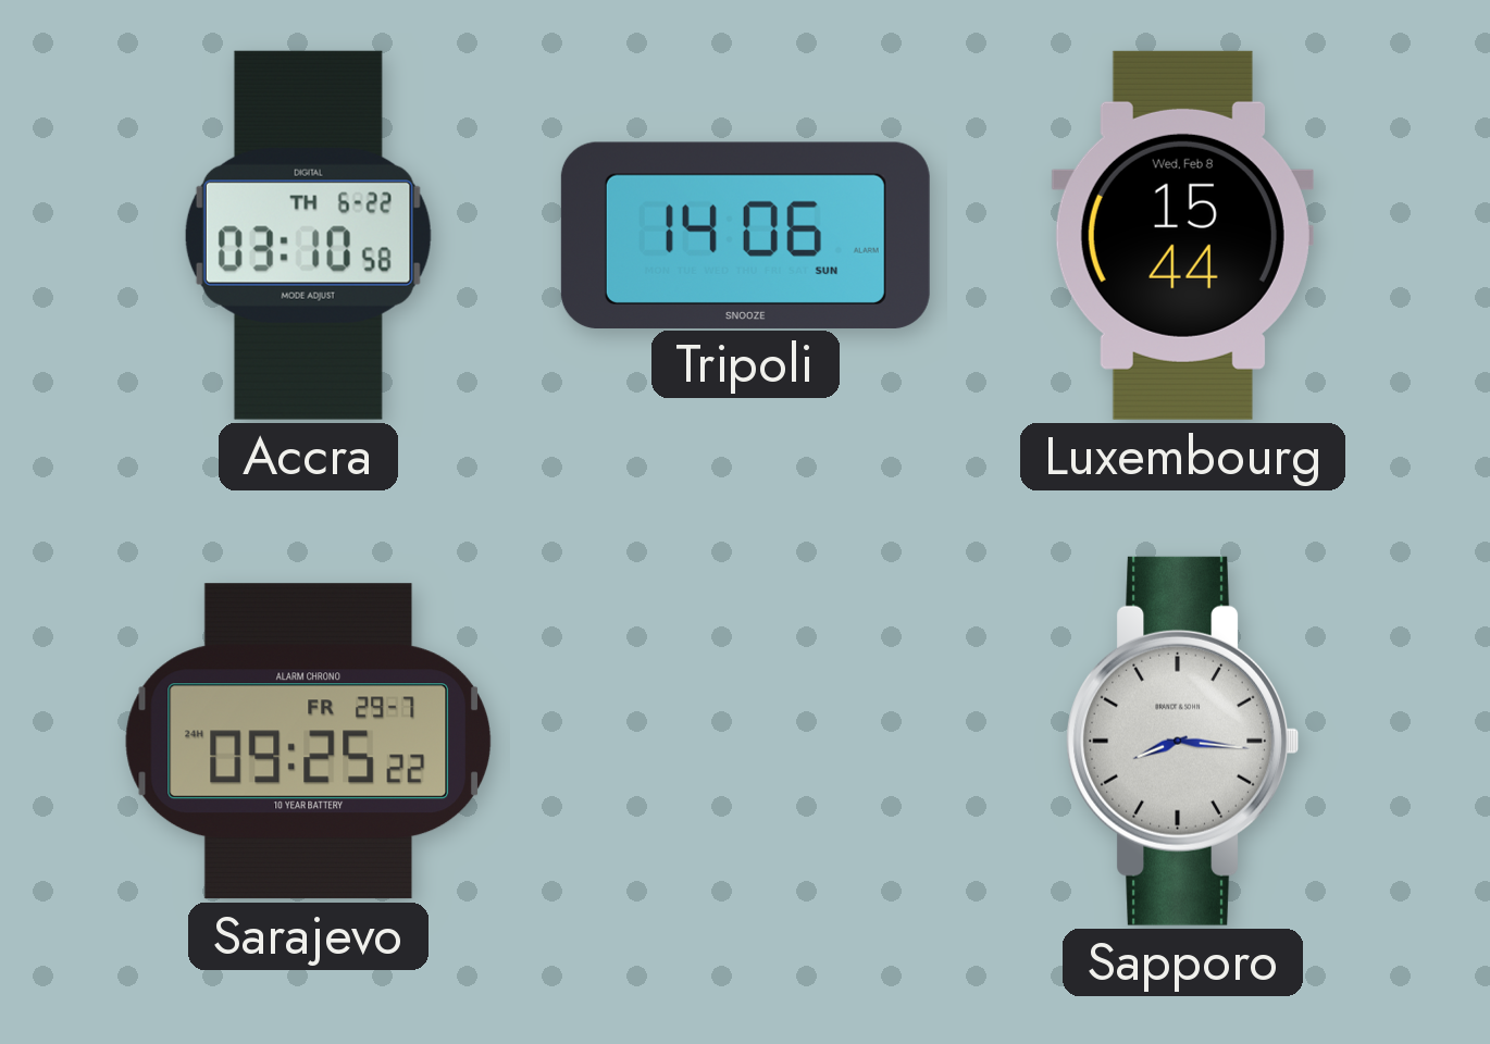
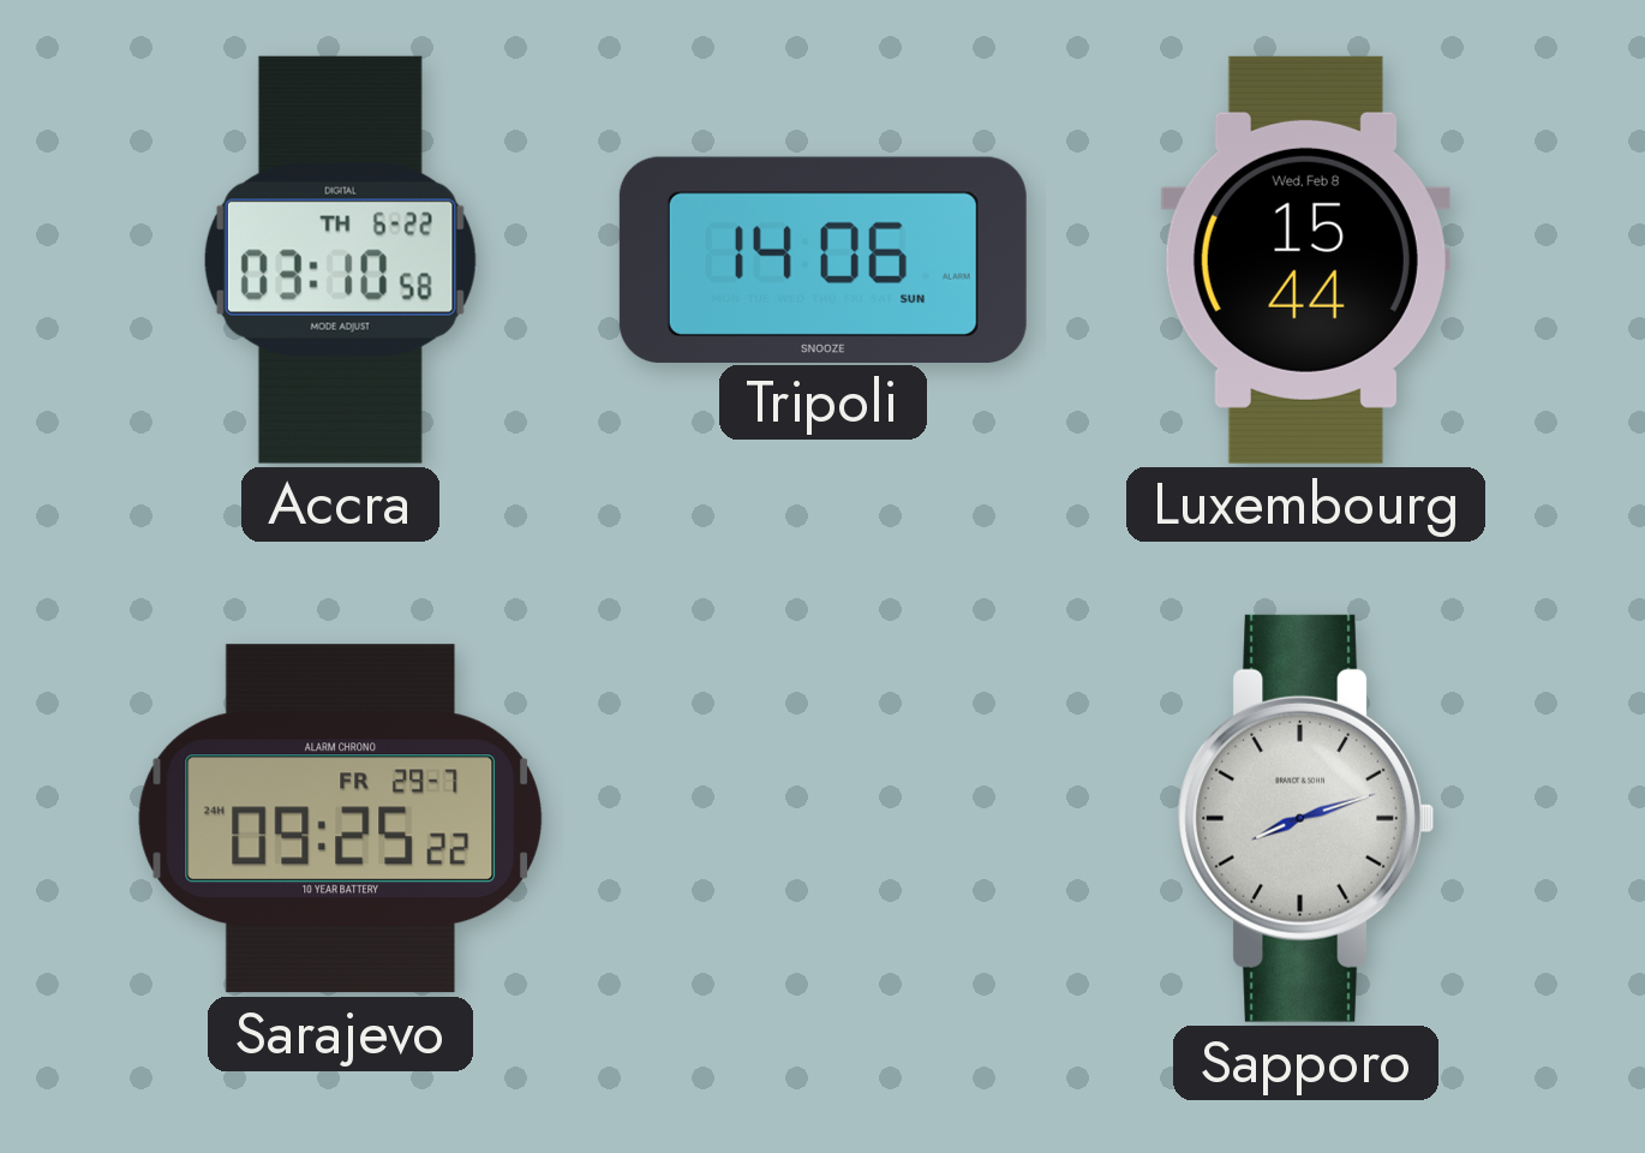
Sapporo: 8:16 -> 8:12 (1305, 818)
